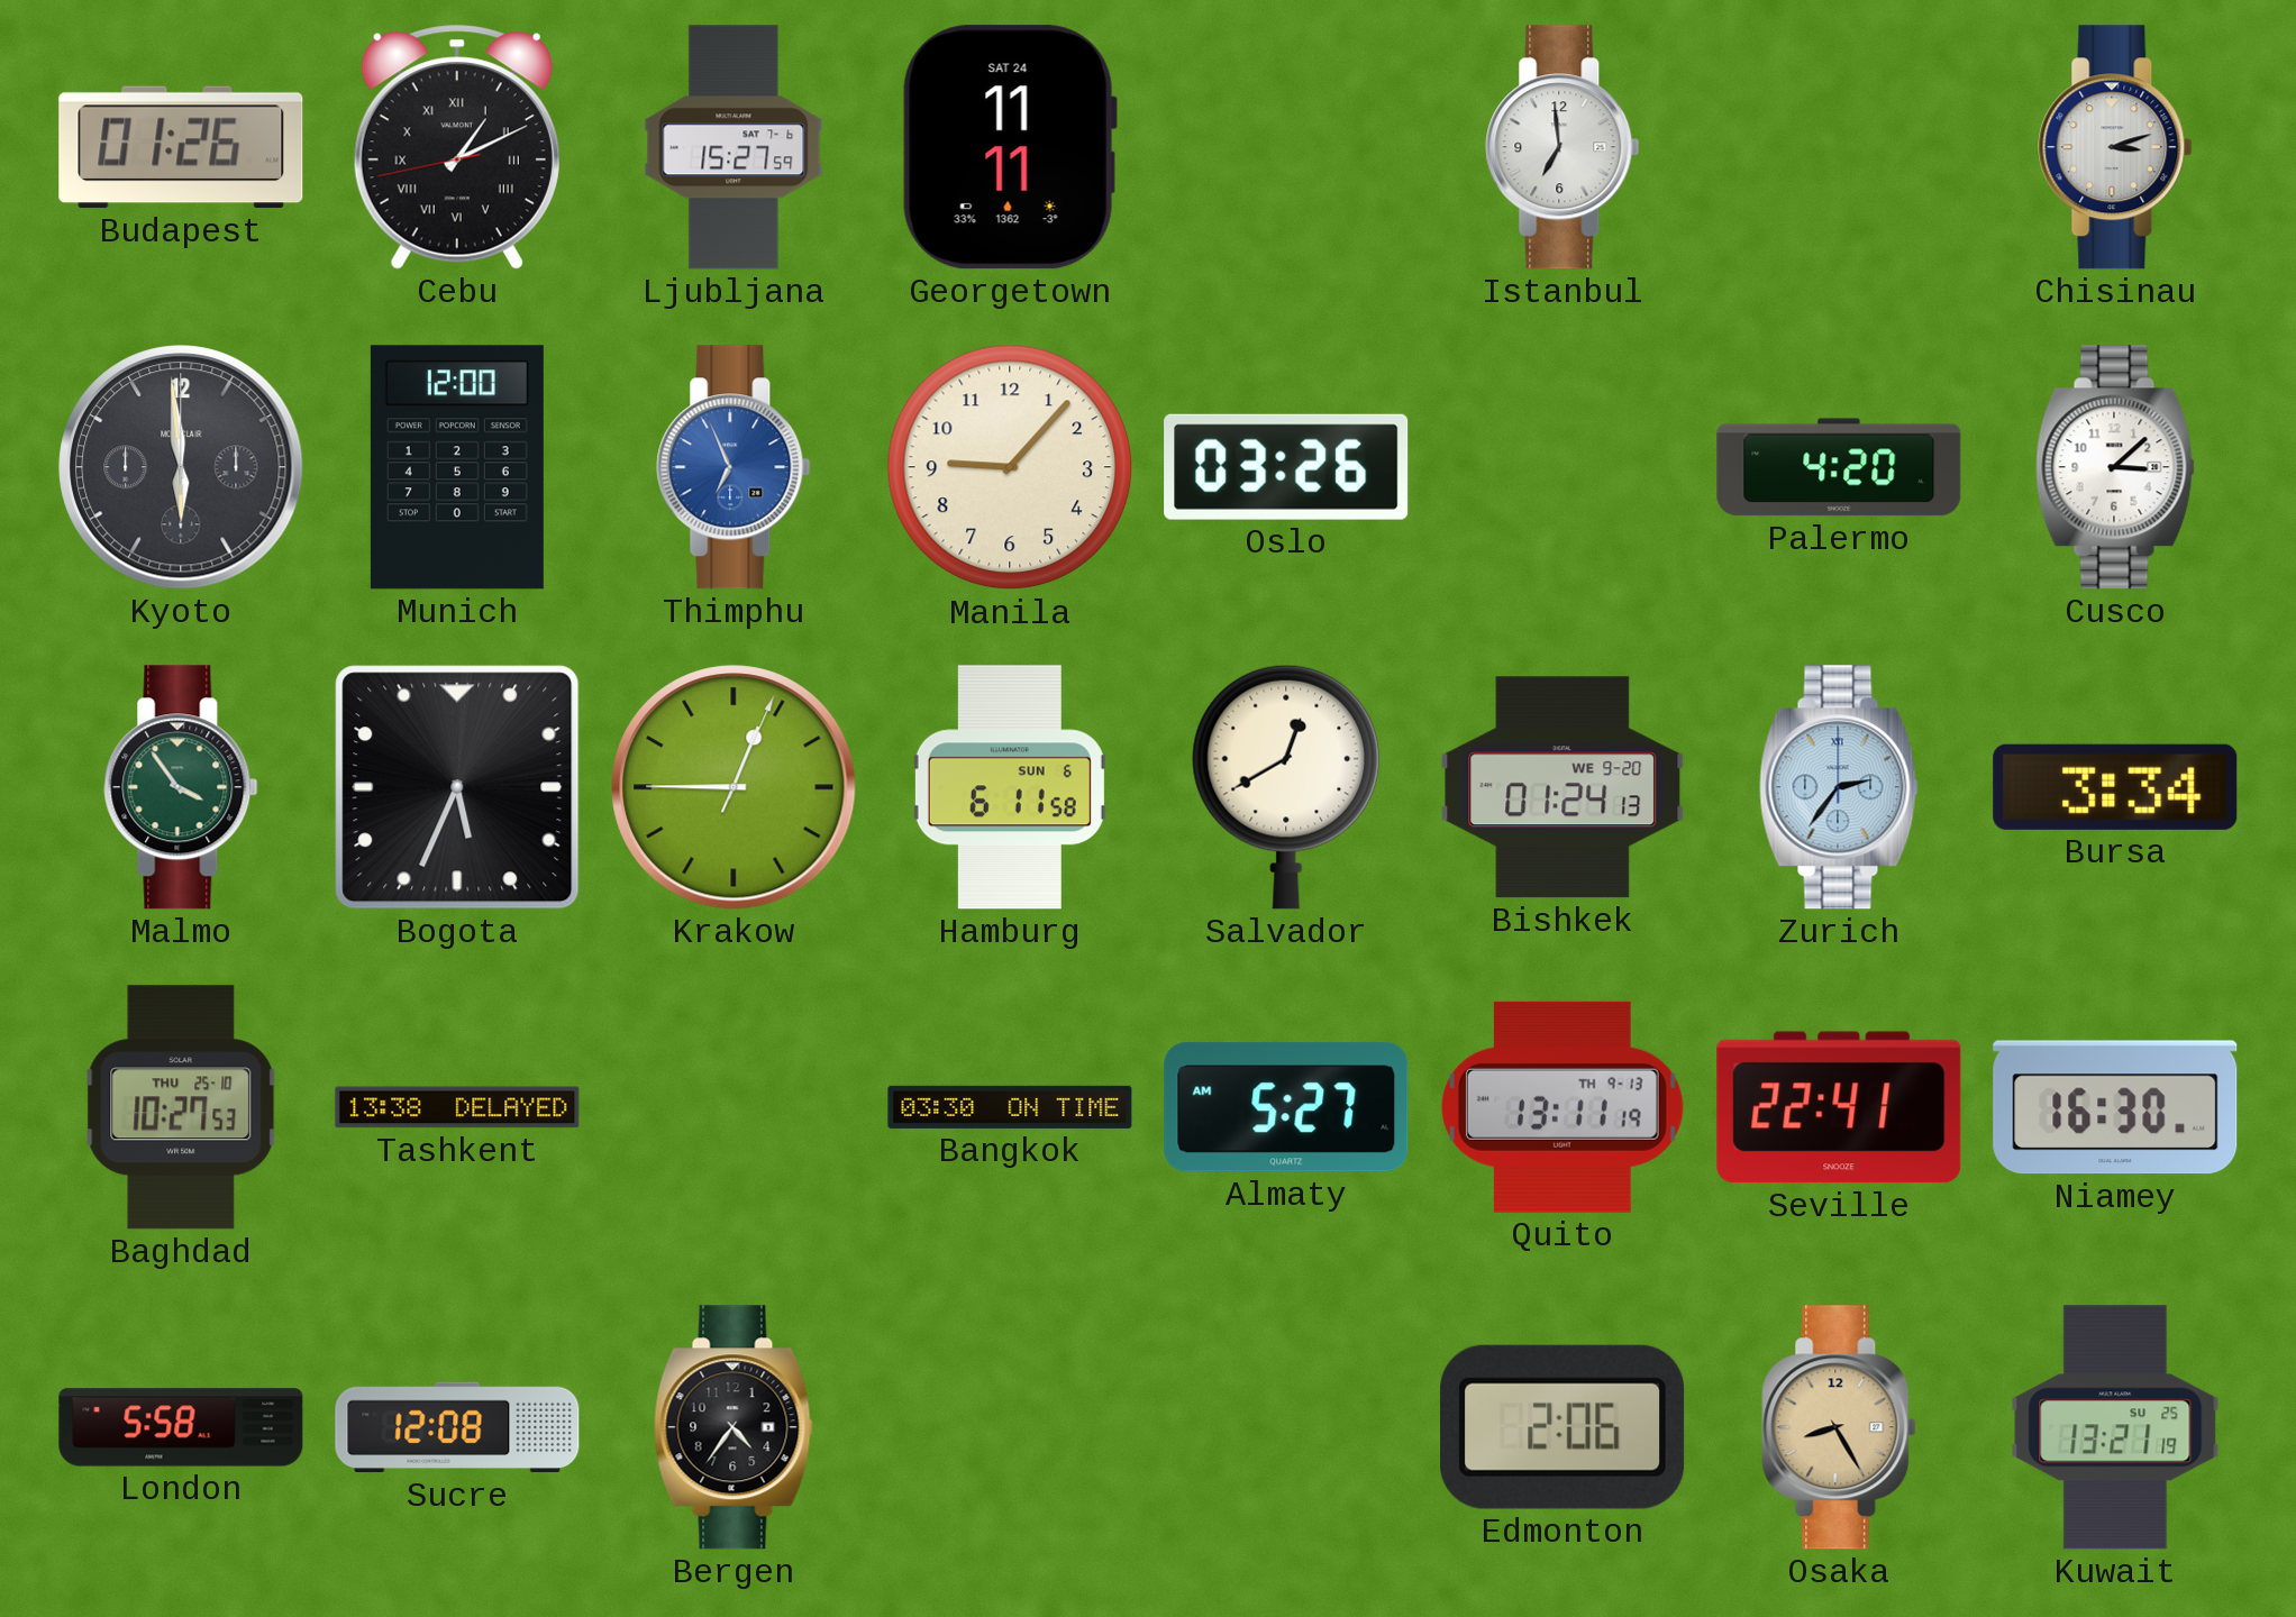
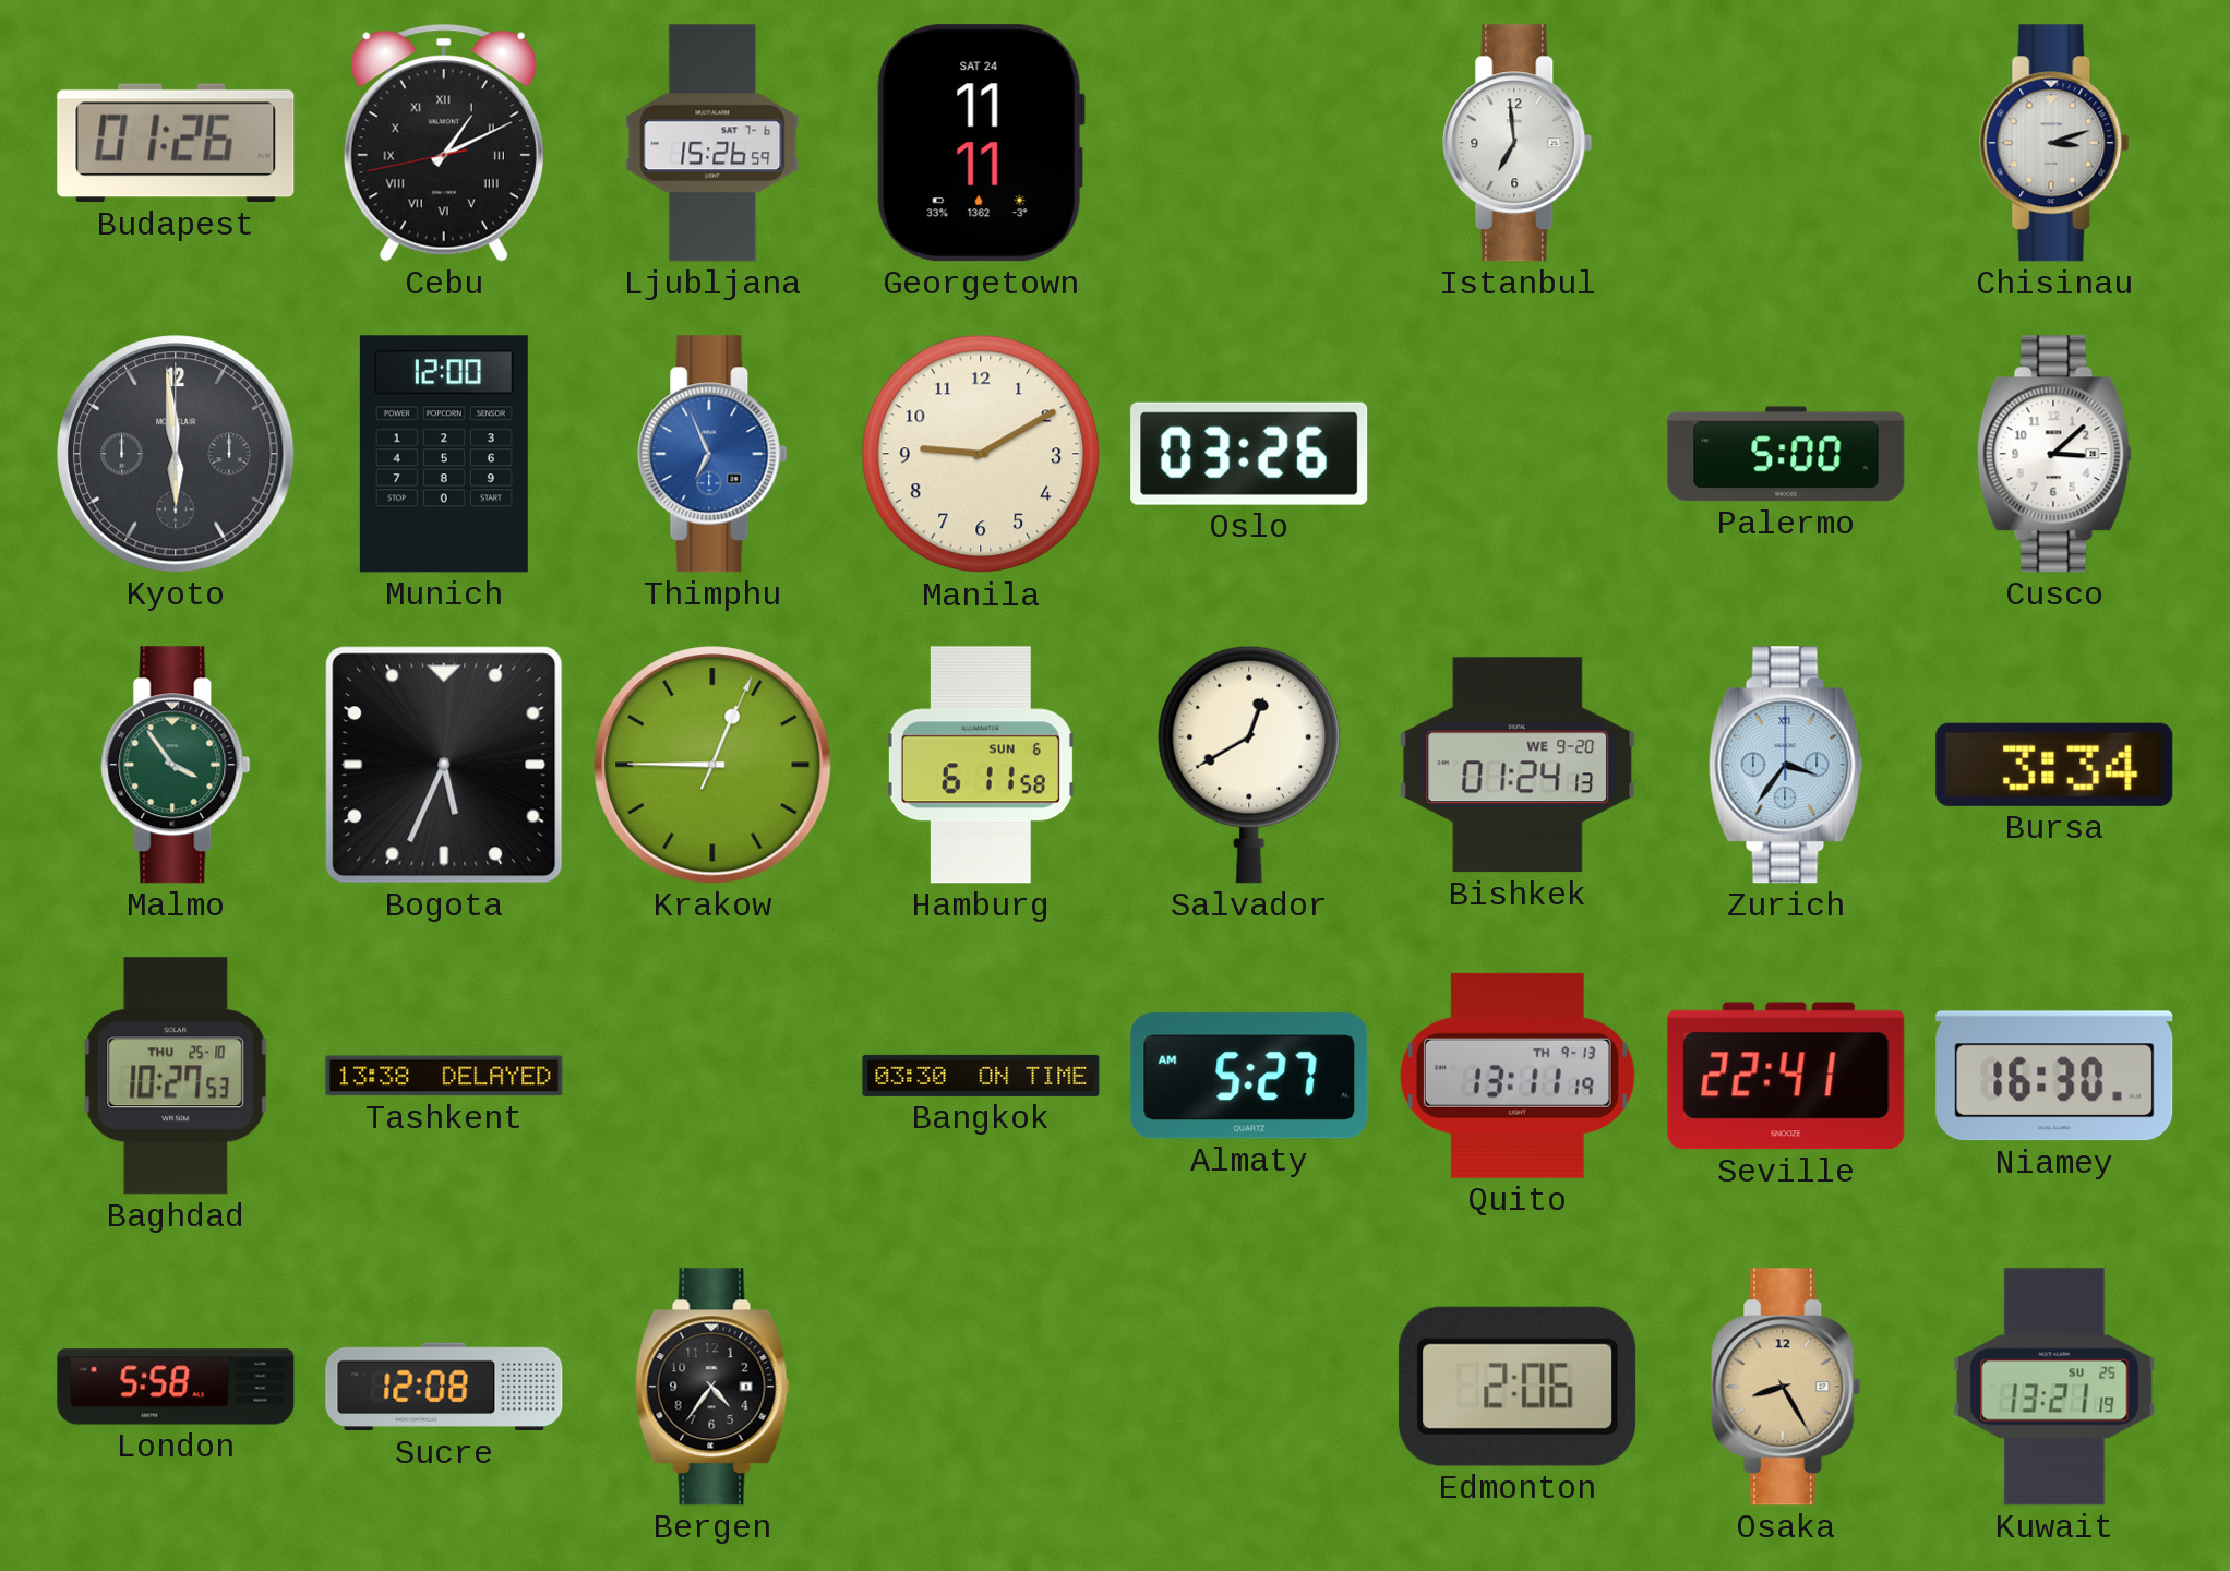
Ljubljana: 15:27 -> 15:26 (712, 143)
Manila: 9:07 -> 9:10 (981, 454)
Palermo: 4:20 -> 5:00 (1786, 454)
Zurich: 2:36 -> 3:36 (1786, 765)
